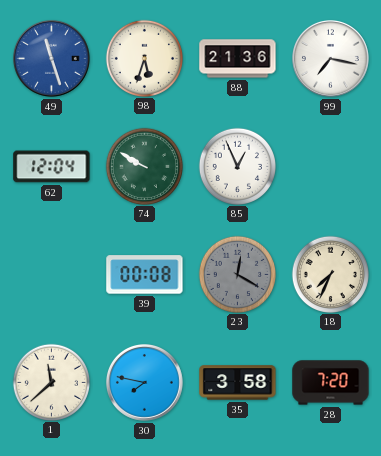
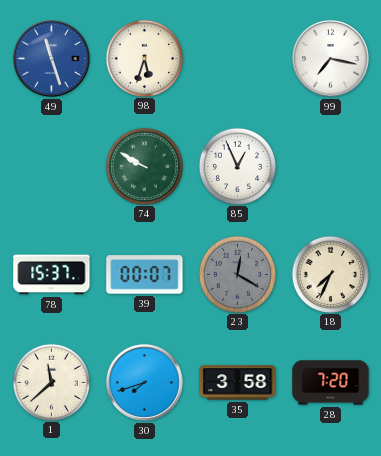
88: 21:36 -> none (238, 59)
62: 12:04 -> none (52, 167)
78: none -> 15:37 (52, 275)
39: 00:08 -> 00:07 (145, 275)
30: 7:47 -> 7:42 (145, 383)
